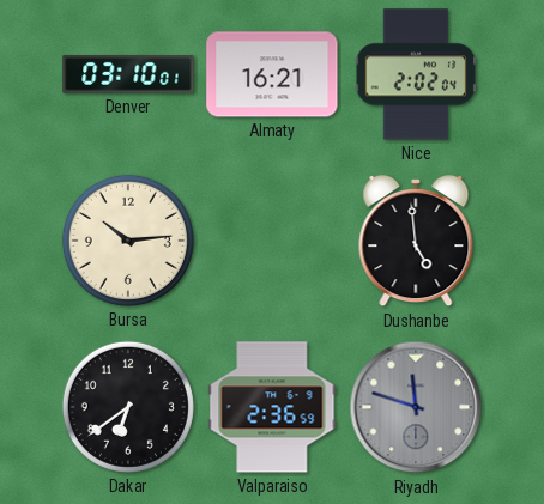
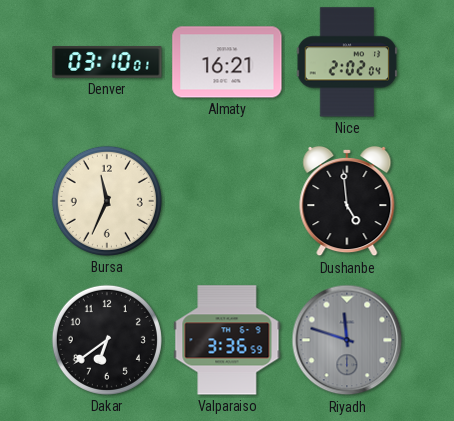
Bursa: 10:14 -> 11:34 (107, 201)
Valparaiso: 2:36 -> 3:36 (227, 340)
